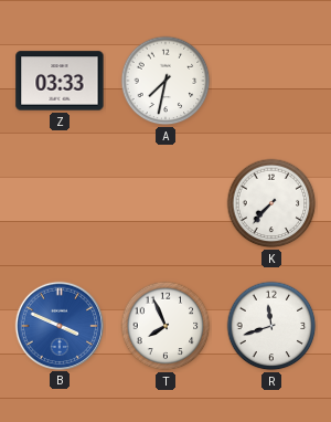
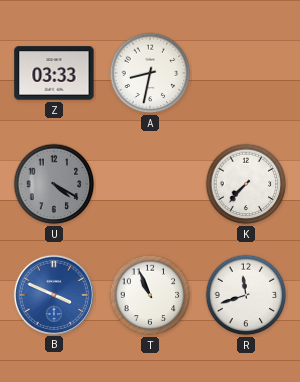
A: 7:32 -> 8:32 (150, 73)
U: none -> 4:20 (54, 184)
T: 7:56 -> 10:56 (150, 295)
